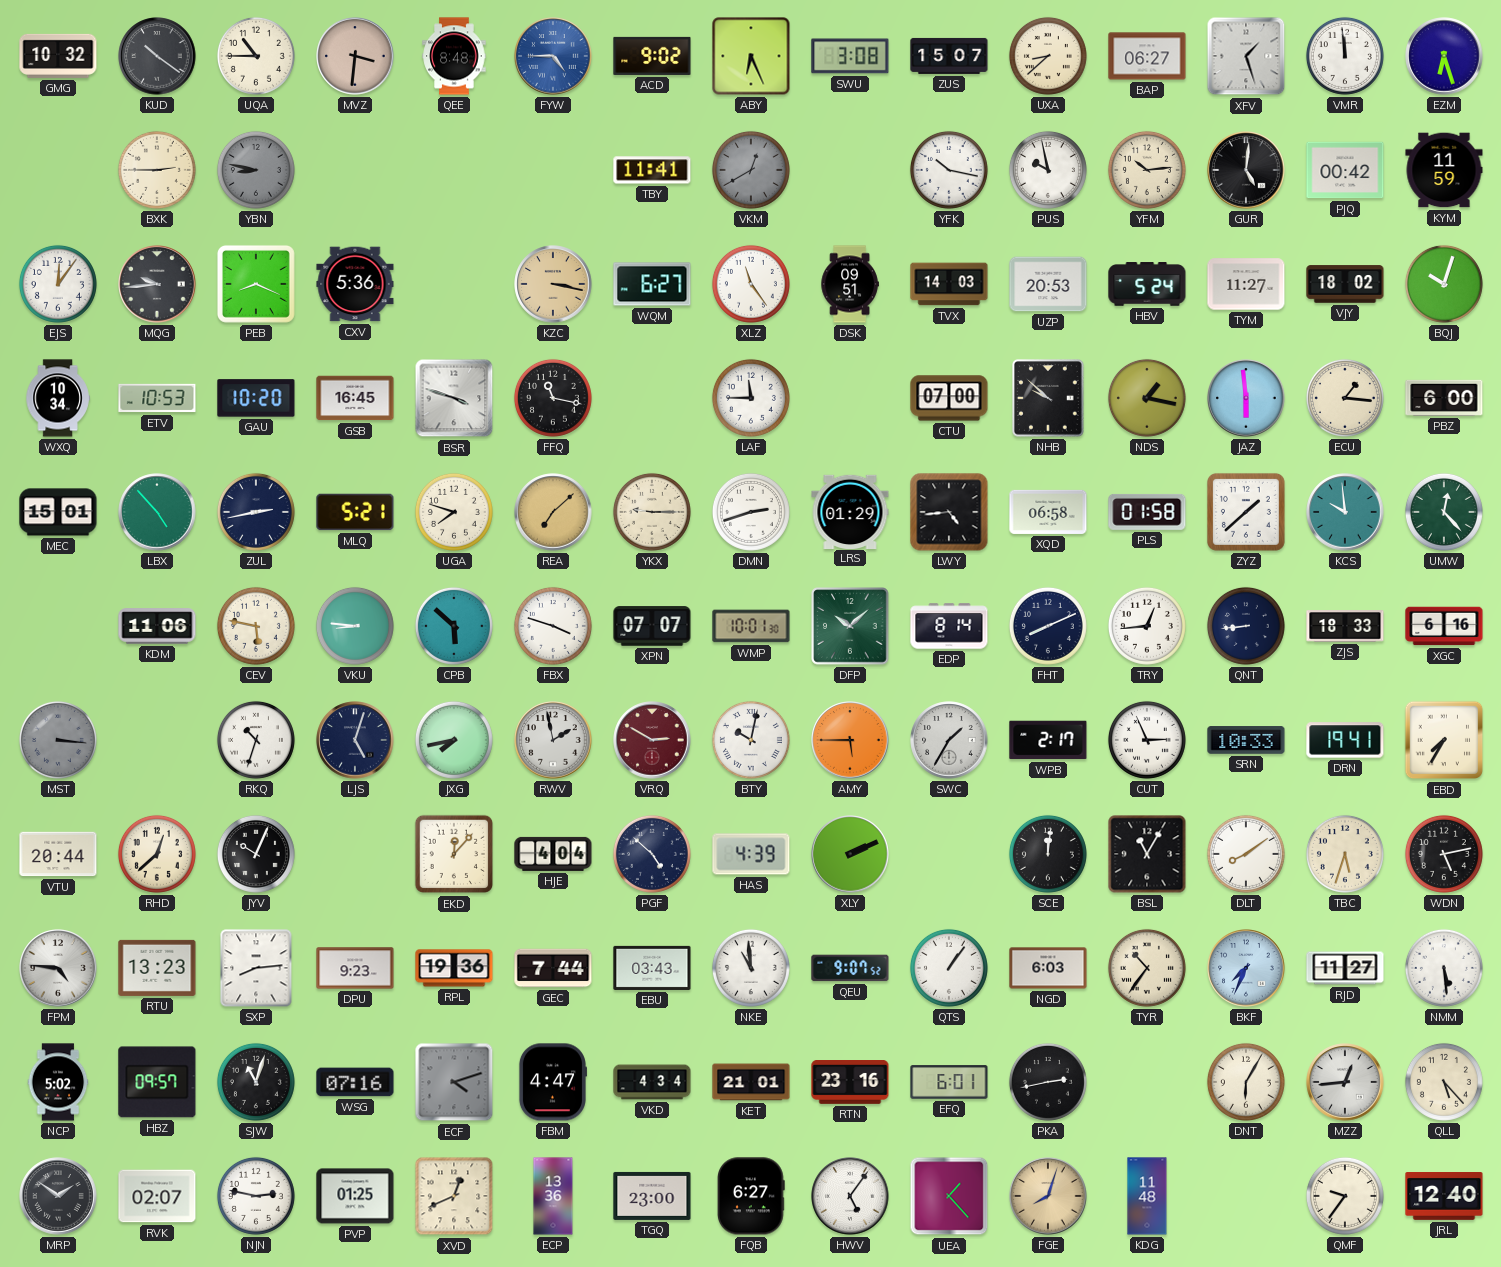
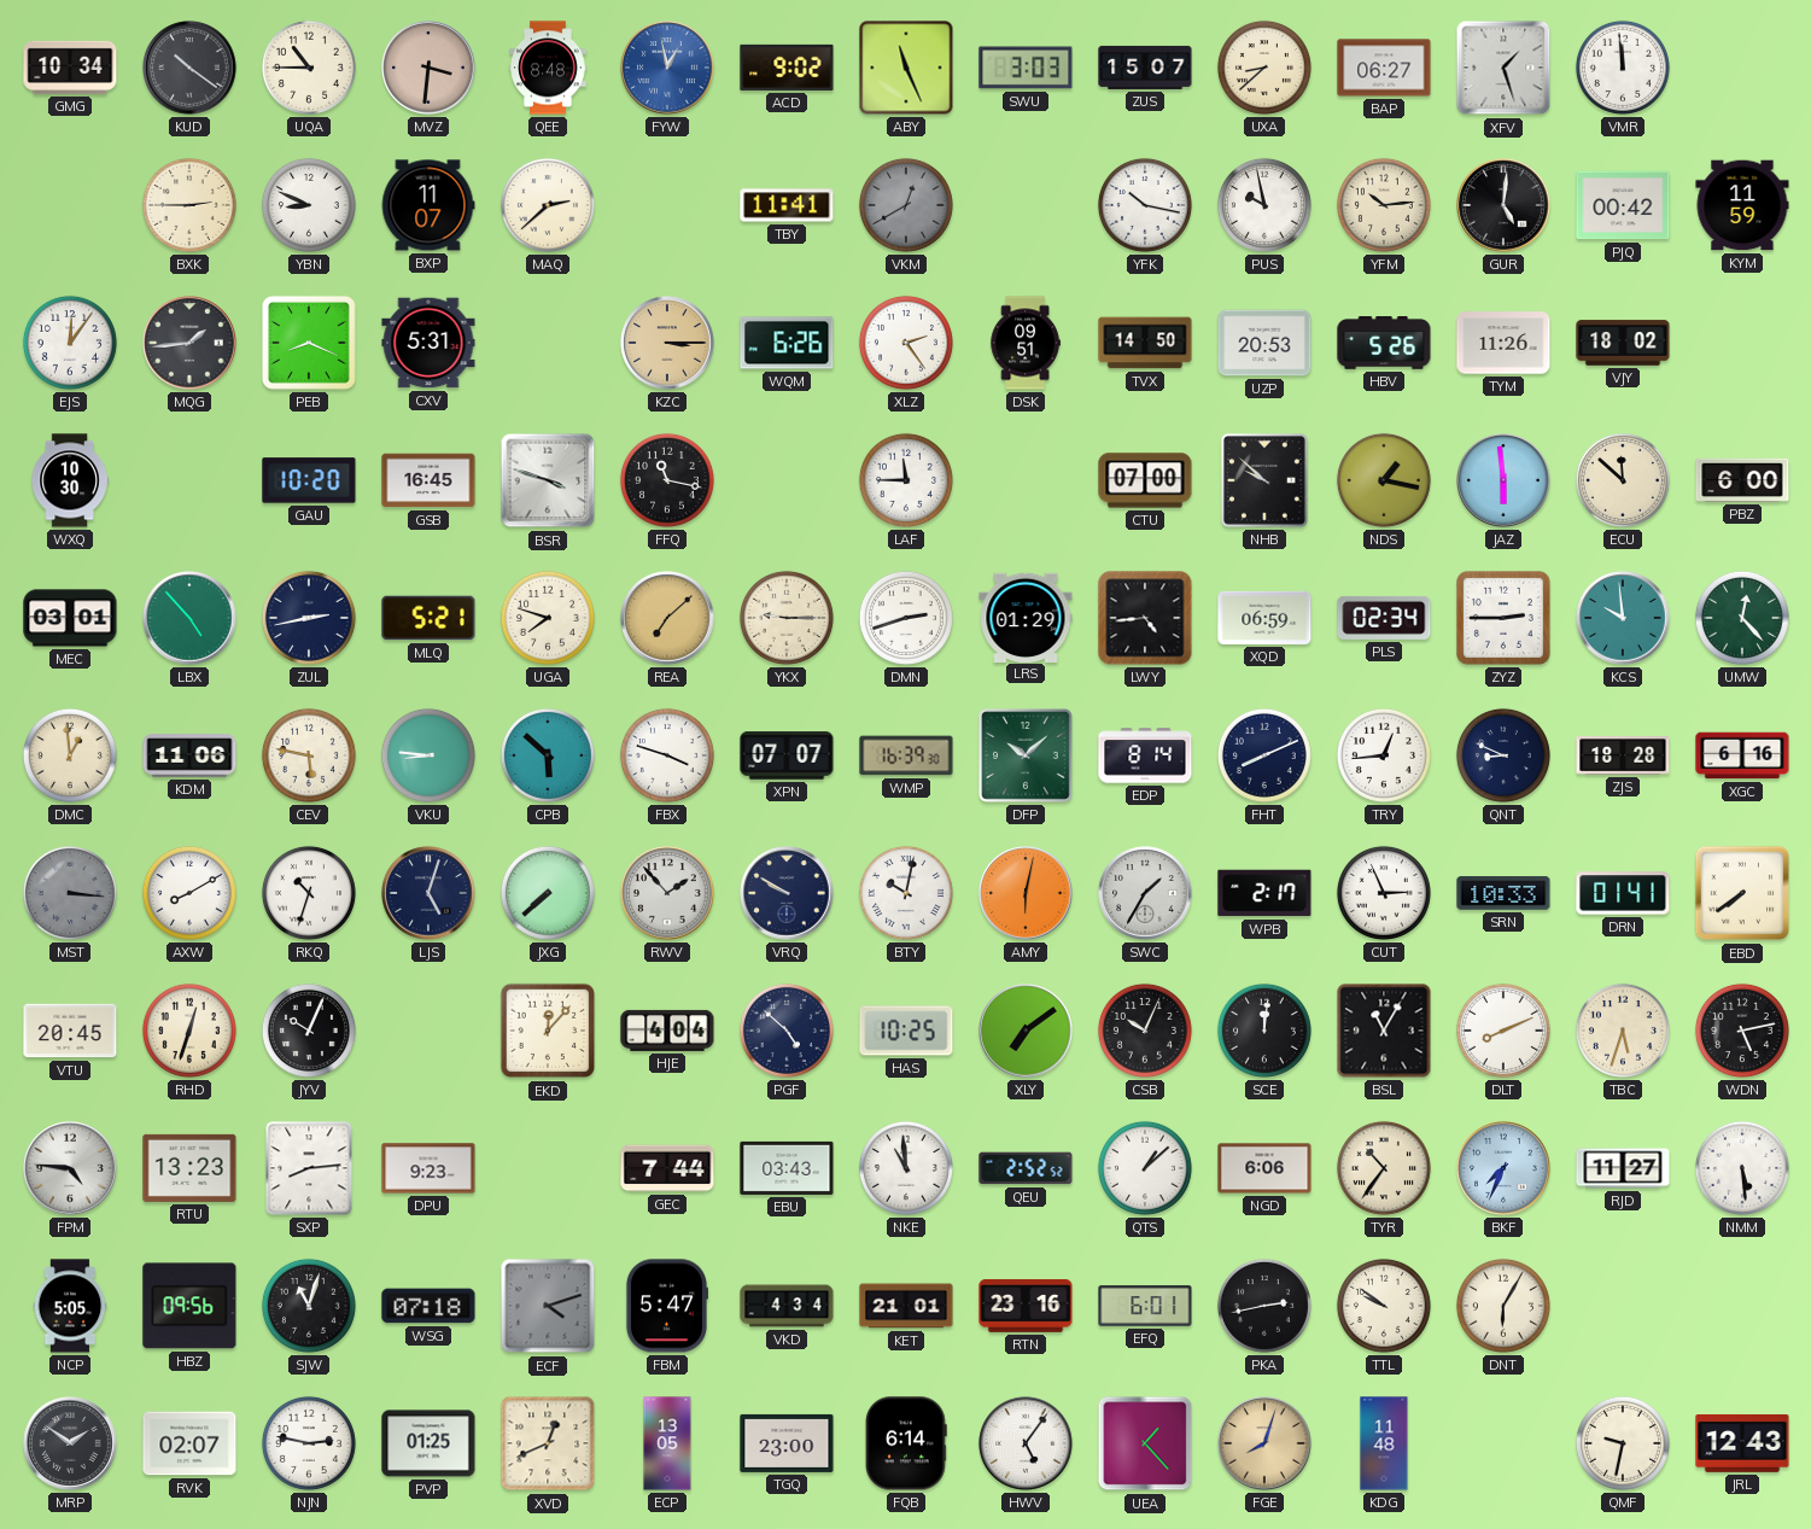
GMG: 10:32 -> 10:34 (70, 68)
FYW: 4:45 -> 12:58 (667, 68)
ABY: 6:26 -> 11:26 (906, 68)
SWU: 3:08 -> 3:03 (1026, 68)
EZM: 6:27 -> none (1444, 56)
YBN: 8:47 -> 8:49 (309, 205)
YBN dial: grey -> white (309, 205)
BXP: none -> 11:07 (428, 205)
MAQ: none -> 2:38 (548, 205)
MQG: 9:44 -> 1:44 (189, 343)
CXV: 5:36 -> 5:31 (428, 343)
KZC: 3:17 -> 3:15 (667, 343)
WQM: 6:27 -> 6:26 (787, 343)
XLZ: 11:24 -> 2:24 (906, 343)
TVX: 14:03 -> 14:50 (1145, 343)
HBV: 5:24 -> 5:26 (1384, 343)
TYM: 11:27 -> 11:26 (1503, 343)
BQJ: 10:03 -> none (1444, 284)
WXQ: 10:34 -> 10:30 (70, 480)
ETV: 10:53 -> none (157, 398)
ECU: 1:16 -> 11:52 (1623, 480)
MEC: 15:01 -> 03:01 (70, 618)
XQD: 06:58 -> 06:59 (1264, 618)
PLS: 01:58 -> 02:34 (1384, 618)
ZYZ: 1:38 -> 2:45 (1503, 618)
DMC: none -> 12:59 (70, 755)
WMP: 10:01 -> 16:39 (906, 755)
QNT: 8:44 -> 8:49 (1503, 755)
ZJS: 18:33 -> 18:28 (1623, 755)
AXW: none -> 8:10 (189, 893)
JXG: 7:43 -> 7:38 (548, 893)
RWV: 1:58 -> 1:53 (667, 893)
VRQ: 2:50 -> 9:50 (787, 893)
VRQ dial: burgundy -> navy (787, 893)
AMY: 5:45 -> 6:02 (1026, 893)
DRN: 19:41 -> 01:41 (1623, 893)
EBD: 7:35 -> 7:39 (1742, 893)
VTU: 20:44 -> 20:45 (70, 1031)
RHD: 12:38 -> 12:33 (189, 1031)
HAS: 4:39 -> 10:25 (906, 1031)
XLY: 2:11 -> 7:09 (1026, 1031)
CSB: none -> 10:04 (1145, 1031)
DLT: 8:09 -> 8:11 (1503, 1031)
RPL: 19:36 -> none (454, 968)
QEU: 9:07 -> 2:52 (1026, 1168)
QTS: 1:06 -> 1:08 (1145, 1168)
NGD: 6:03 -> 6:06 (1264, 1168)
NCP: 5:02 -> 5:05 (70, 1306)
HBZ: 09:57 -> 09:56 (189, 1306)
WSG: 07:16 -> 07:18 (428, 1306)
FBM: 4:47 -> 5:47 (666, 1306)
TTL: none -> 9:51 (1384, 1306)
MZZ: 12:44 -> none (1345, 1082)
QLL: 5:23 -> none (1444, 1082)
ECP: 13:36 -> 13:05 (667, 1443)
FQB: 6:27 -> 6:14 (907, 1443)
QMF: 9:36 -> 9:32 (1623, 1443)
JRL: 12:40 -> 12:43 (1742, 1445)
